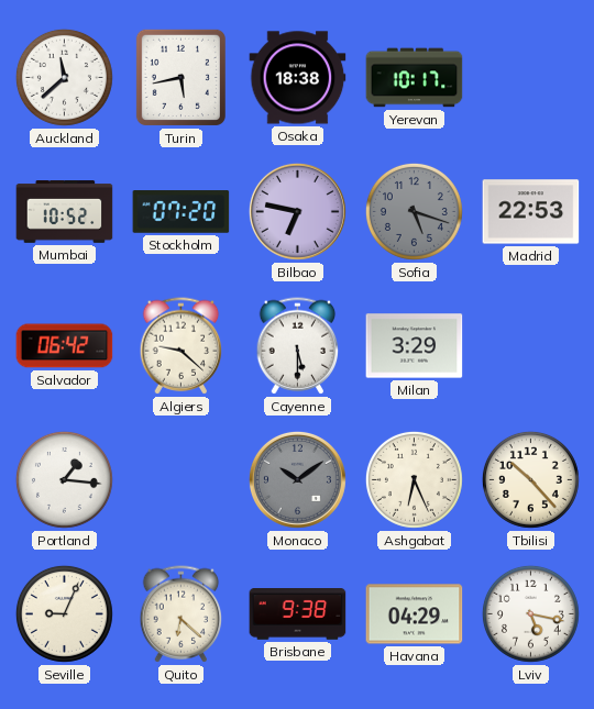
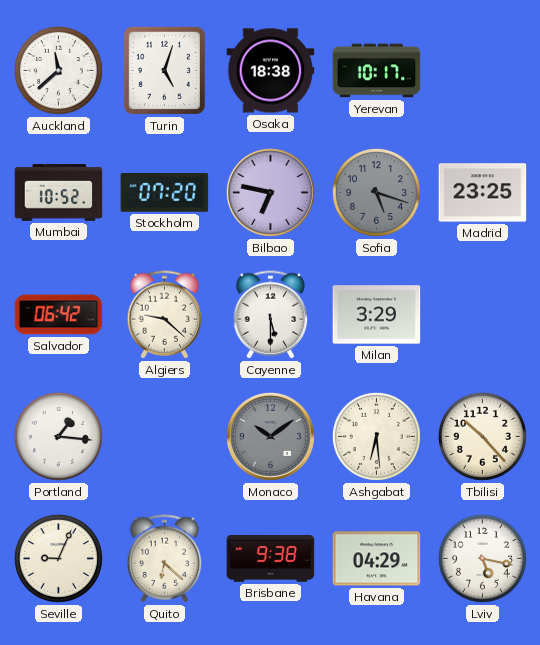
Turin: 5:43 -> 5:03 (164, 70)
Madrid: 22:53 -> 23:25 (483, 193)
Ashgabat: 6:26 -> 6:29 (376, 436)
